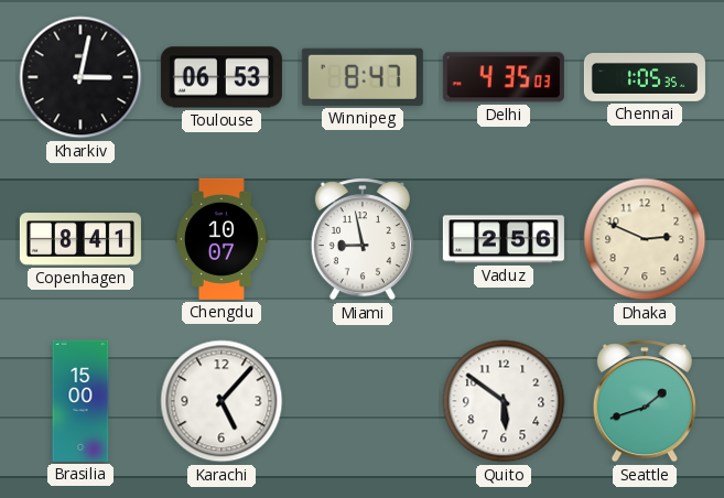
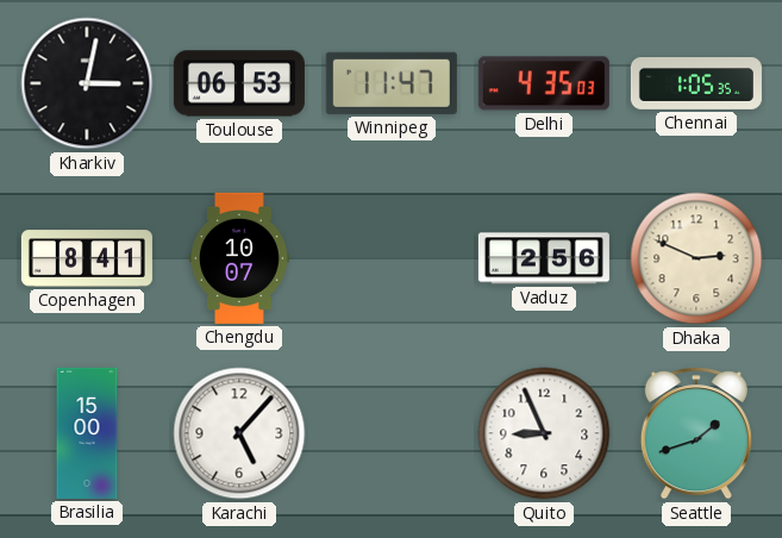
Winnipeg: 8:47 -> 11:47 (392, 83)
Miami: 8:58 -> none (363, 239)
Quito: 5:51 -> 8:56 (544, 433)
